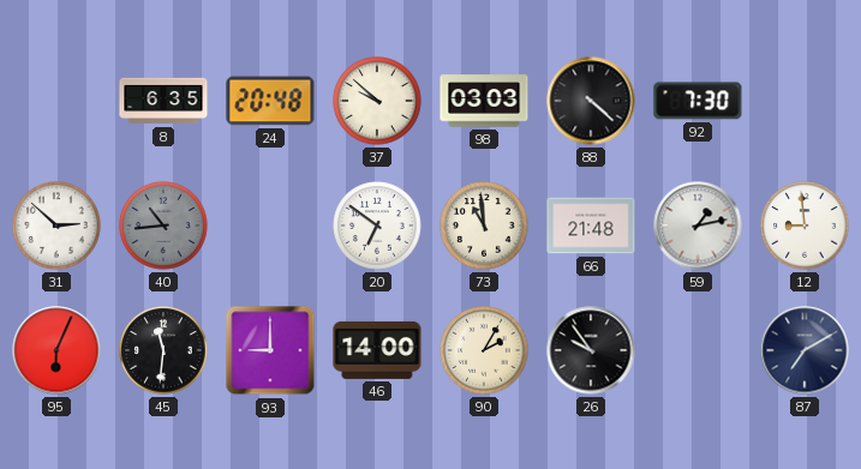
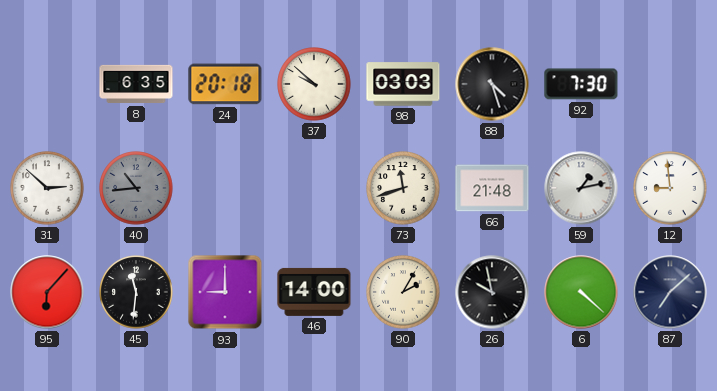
24: 20:48 -> 20:18 (225, 84)
88: 4:22 -> 4:27 (492, 84)
20: 6:51 -> none (377, 226)
73: 10:59 -> 11:42 (403, 188)
95: 6:04 -> 6:07 (47, 292)
26: 9:54 -> 9:58 (492, 292)
6: none -> 4:22 (581, 292)
87: 7:10 -> 7:08 (670, 292)
